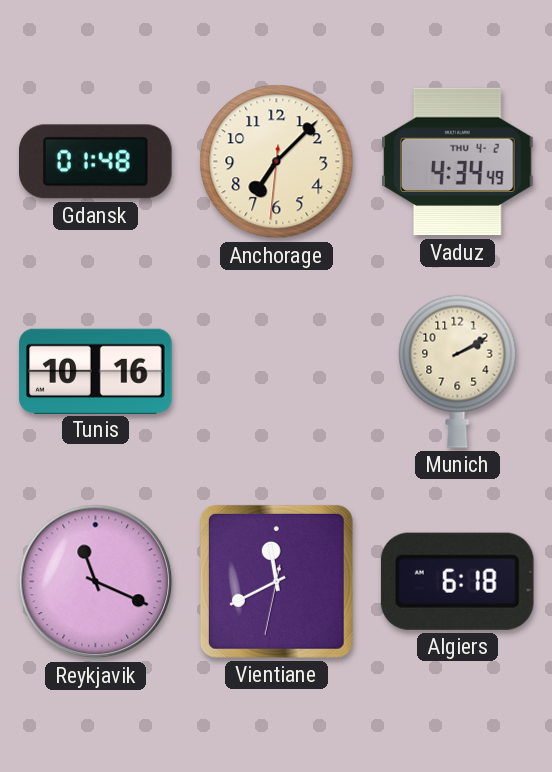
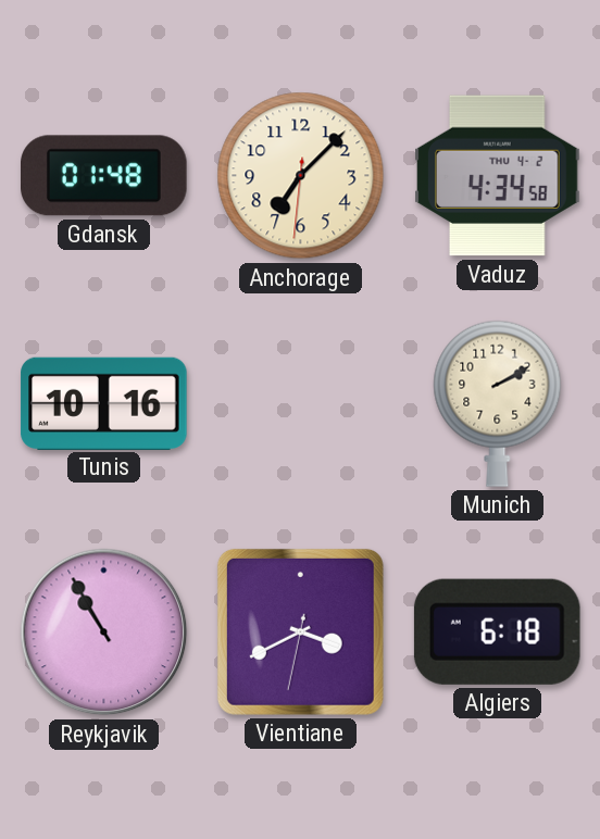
Vaduz: 4:34:49 -> 4:34:58 (498, 176)
Reykjavik: 11:19 -> 10:55 (104, 633)
Vientiane: 11:40 -> 3:40 (300, 631)
